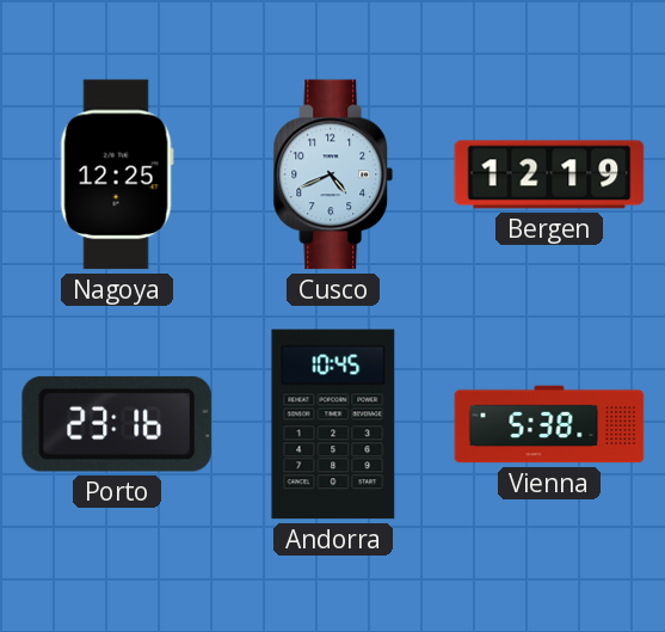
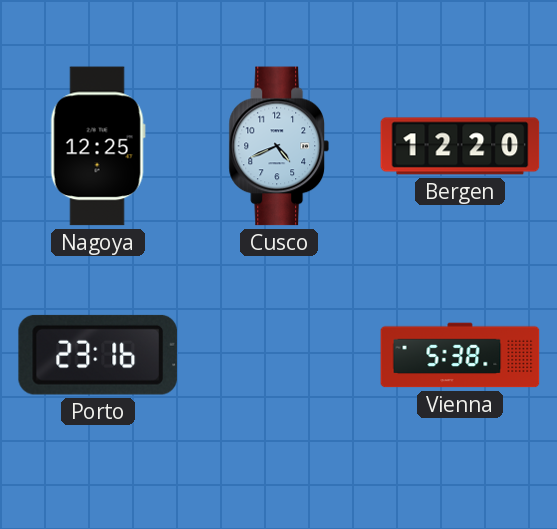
Bergen: 12:19 -> 12:20 (460, 146)
Andorra: 10:45 -> none (333, 424)
